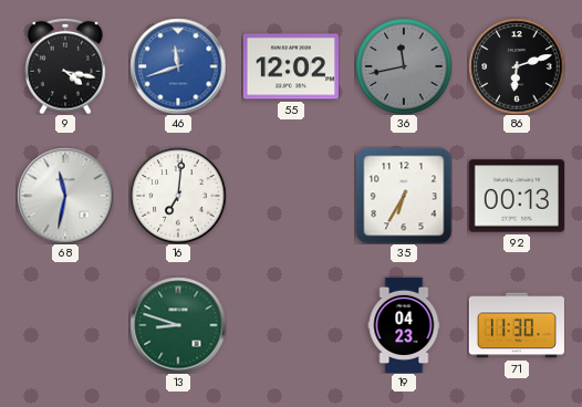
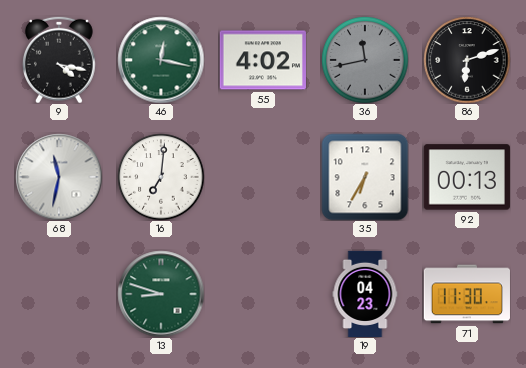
46: 11:42 -> 12:17 (161, 60)
46 dial: blue -> green (161, 60)
55: 12:02 -> 4:02 (263, 60)
